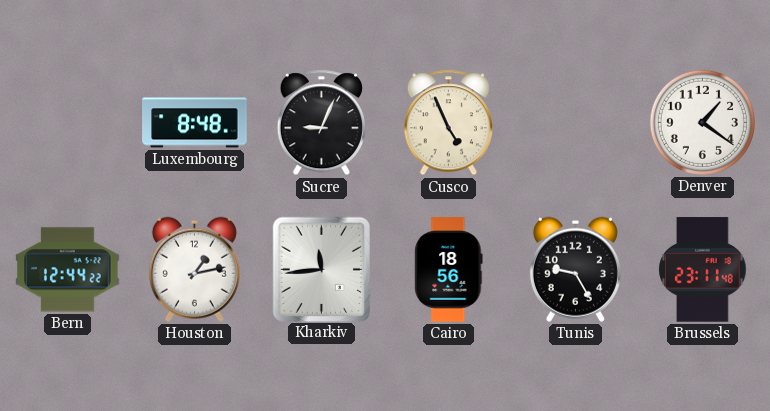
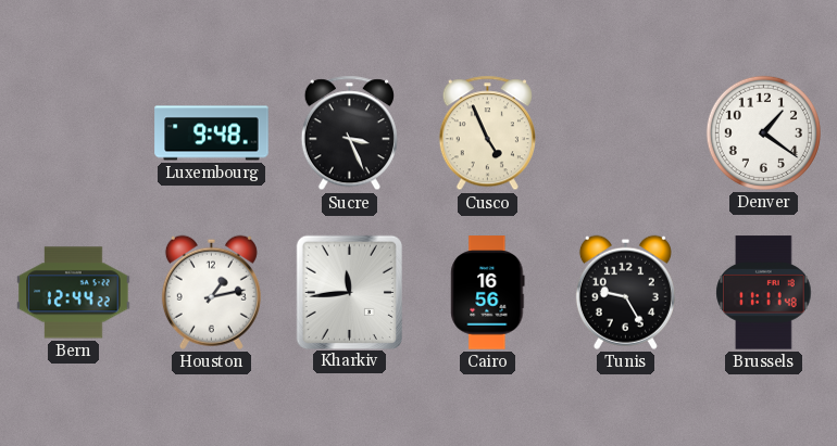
Luxembourg: 8:48 -> 9:48 (212, 133)
Sucre: 9:04 -> 3:26 (349, 133)
Cairo: 18:56 -> 16:56 (488, 293)
Brussels: 23:11 -> 11:11 (764, 293)
